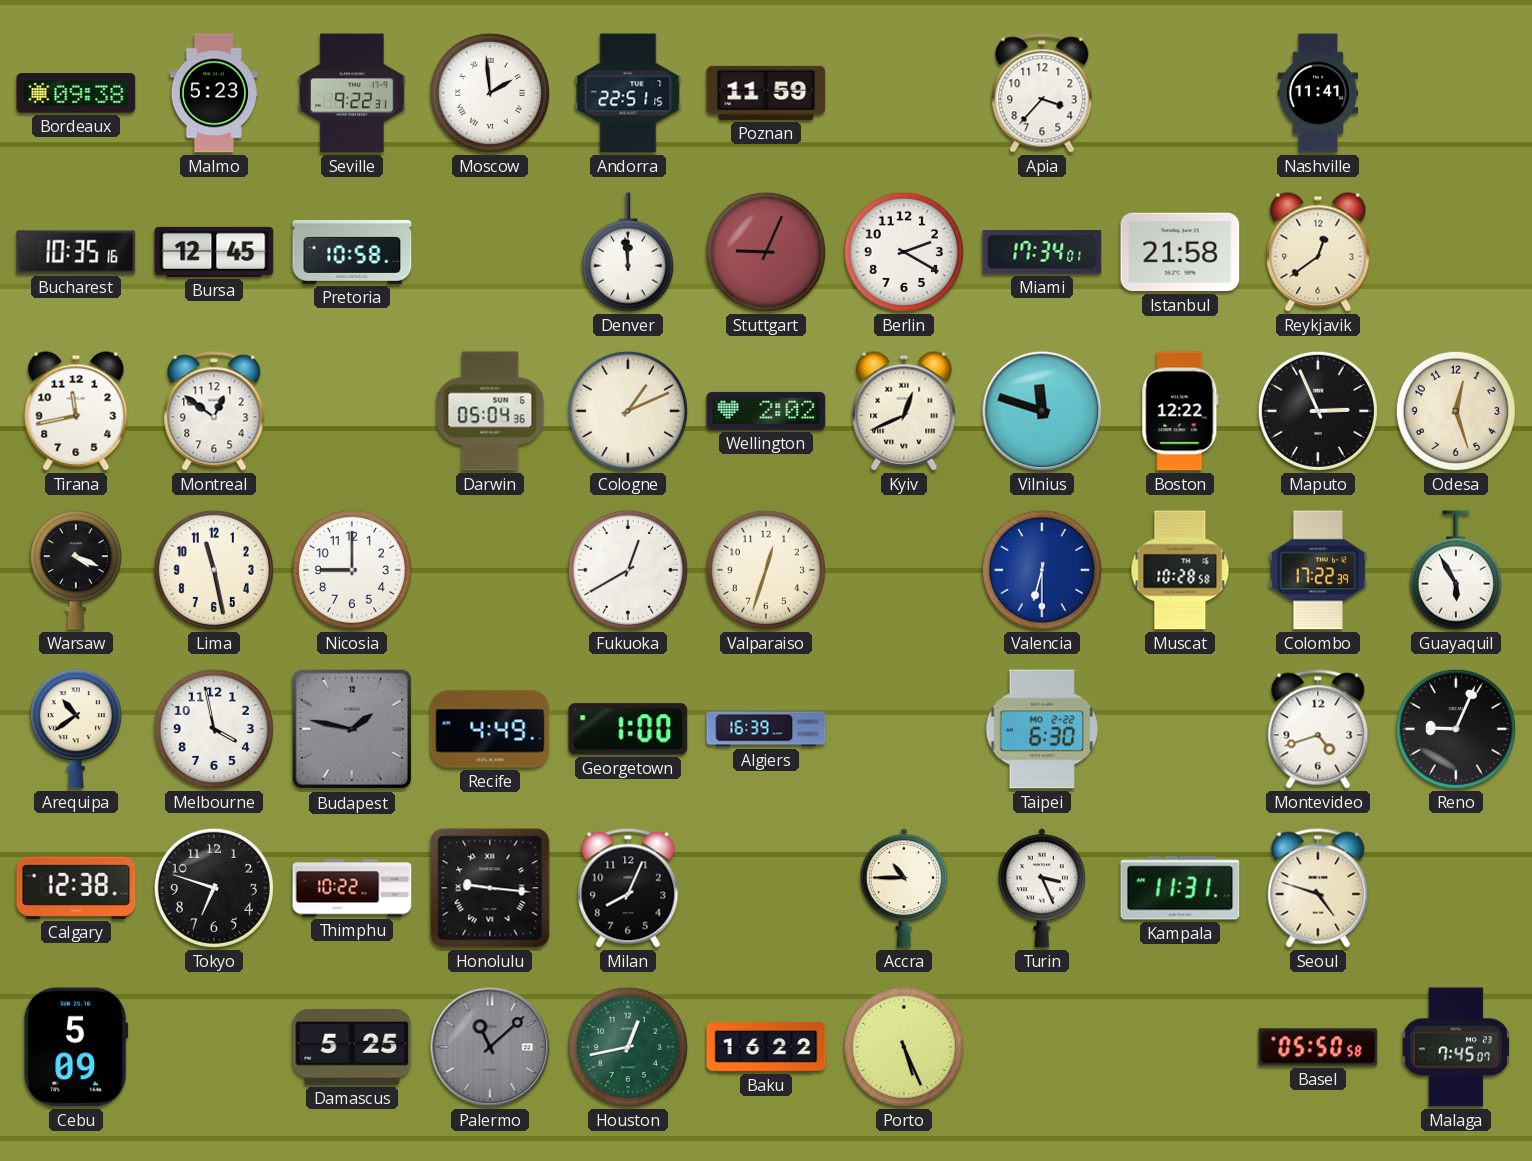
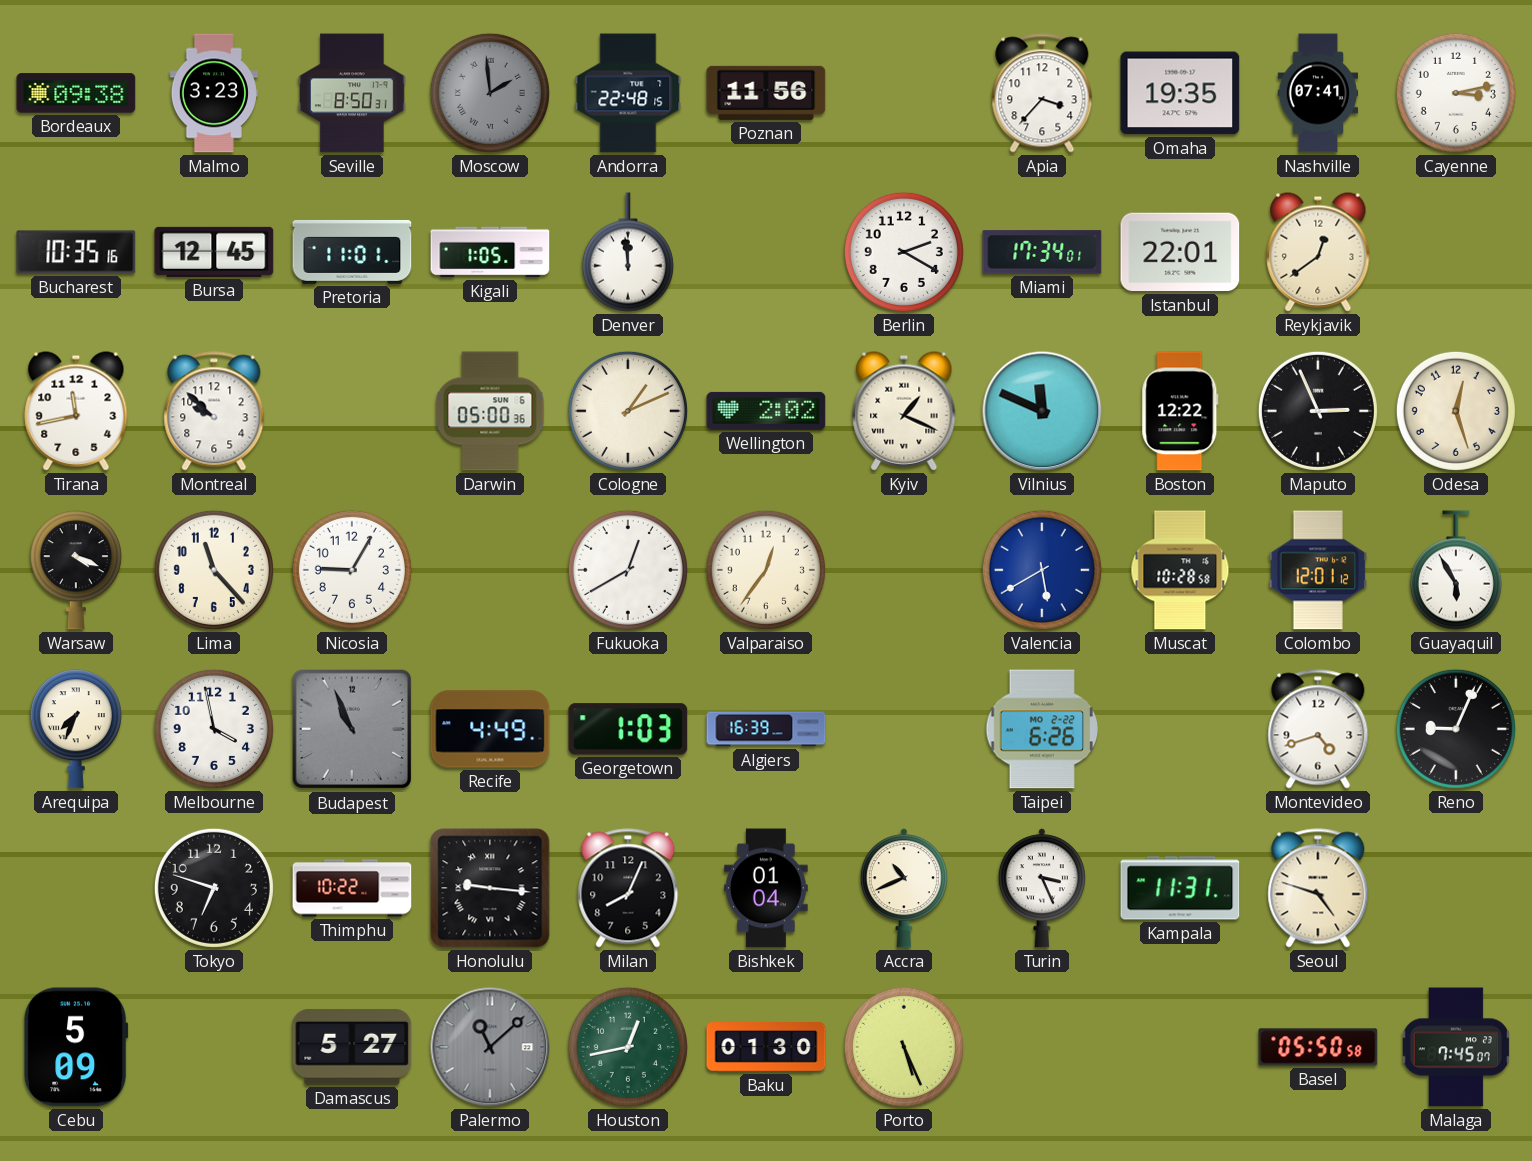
Malmo: 5:23 -> 3:23 (214, 93)
Seville: 9:22 -> 8:50 (353, 93)
Moscow dial: white -> grey (490, 93)
Andorra: 22:51 -> 22:48 (628, 93)
Poznan: 11:59 -> 11:56 (766, 93)
Omaha: none -> 19:35 (1180, 93)
Nashville: 11:41 -> 07:41 (1318, 93)
Cayenne: none -> 3:13 (1456, 93)
Pretoria: 10:58 -> 11:01 (352, 252)
Kigali: none -> 1:05 (490, 252)
Stuttgart: 9:04 -> none (766, 252)
Istanbul: 21:58 -> 22:01 (1180, 252)
Montreal: 12:51 -> 9:52 (214, 411)
Darwin: 05:04 -> 05:00 (490, 411)
Kyiv: 12:41 -> 1:19 (904, 411)
Vilnius: 11:48 -> 11:49 (1042, 411)
Lima: 11:28 -> 11:23 (214, 570)
Nicosia: 9:00 -> 9:05 (352, 570)
Valparaiso: 12:33 -> 12:36 (766, 570)
Valencia: 6:30 -> 5:40 (1042, 570)
Colombo: 17:22 -> 12:01 (1318, 570)
Arequipa: 10:39 -> 7:34 (76, 729)
Budapest: 1:47 -> 10:56 (352, 729)
Georgetown: 1:00 -> 1:03 (628, 729)
Taipei: 6:30 -> 6:26 (1042, 729)
Calgary: 12:38 -> none (76, 888)
Bishkek: none -> 01:04 (767, 888)
Accra: 10:45 -> 10:41 (904, 888)
Damascus: 5:25 -> 5:27 (352, 1047)
Baku: 16:22 -> 01:30 (766, 1047)
